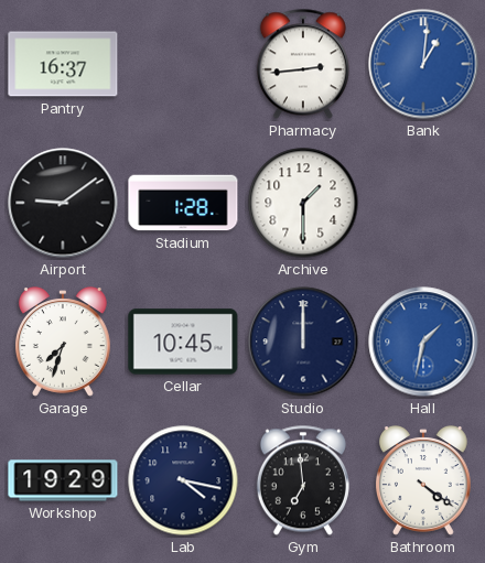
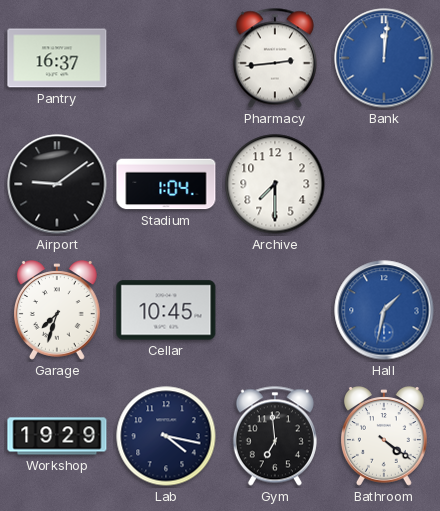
Bank: 1:01 -> 12:01 (384, 58)
Stadium: 1:28 -> 1:04 (166, 184)
Archive: 1:30 -> 7:30 (275, 184)
Studio: 12:00 -> none (303, 342)
